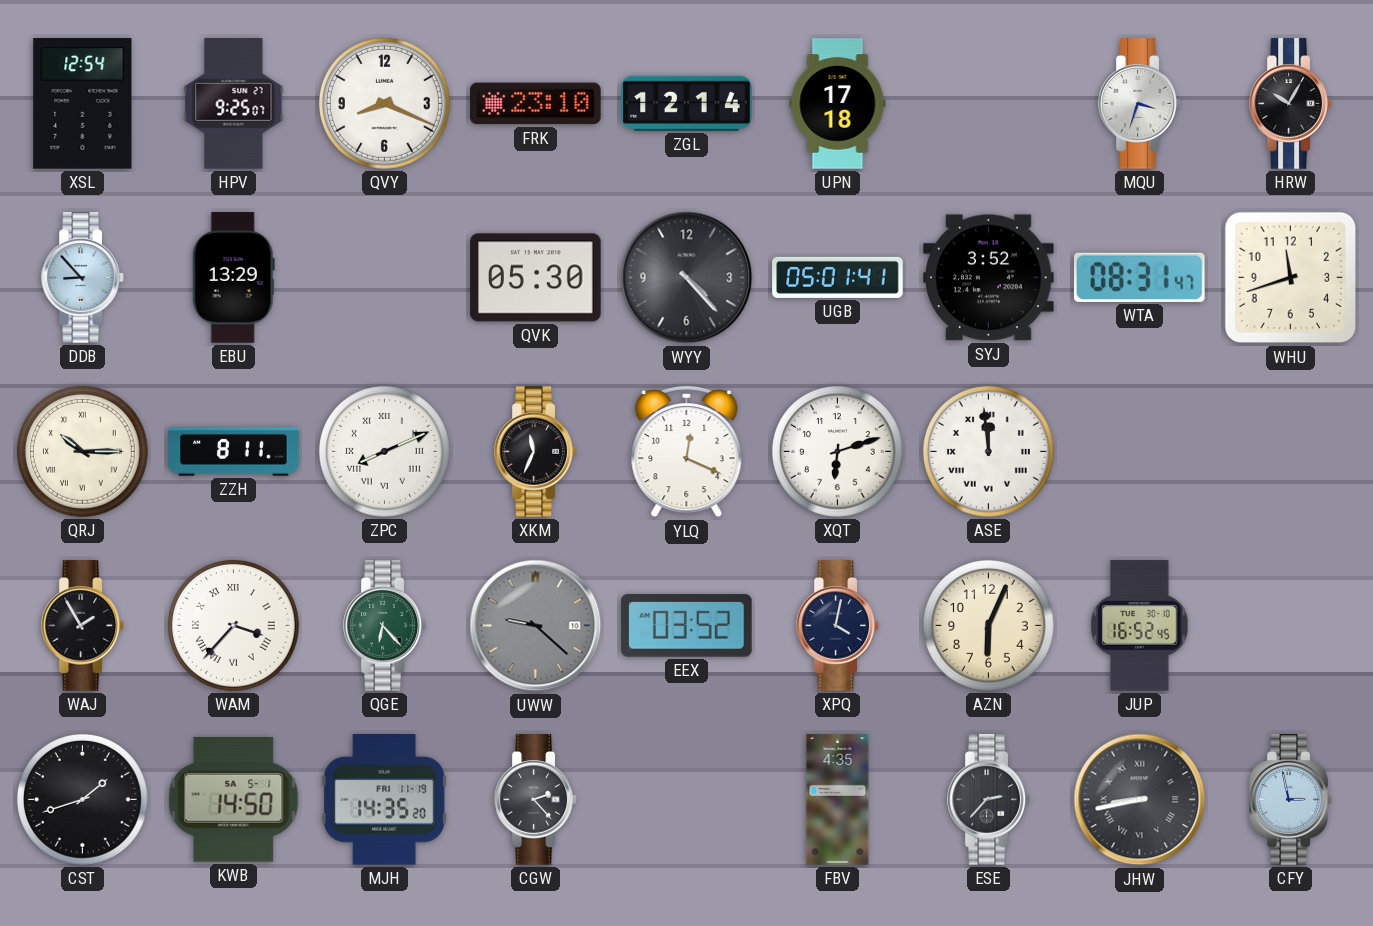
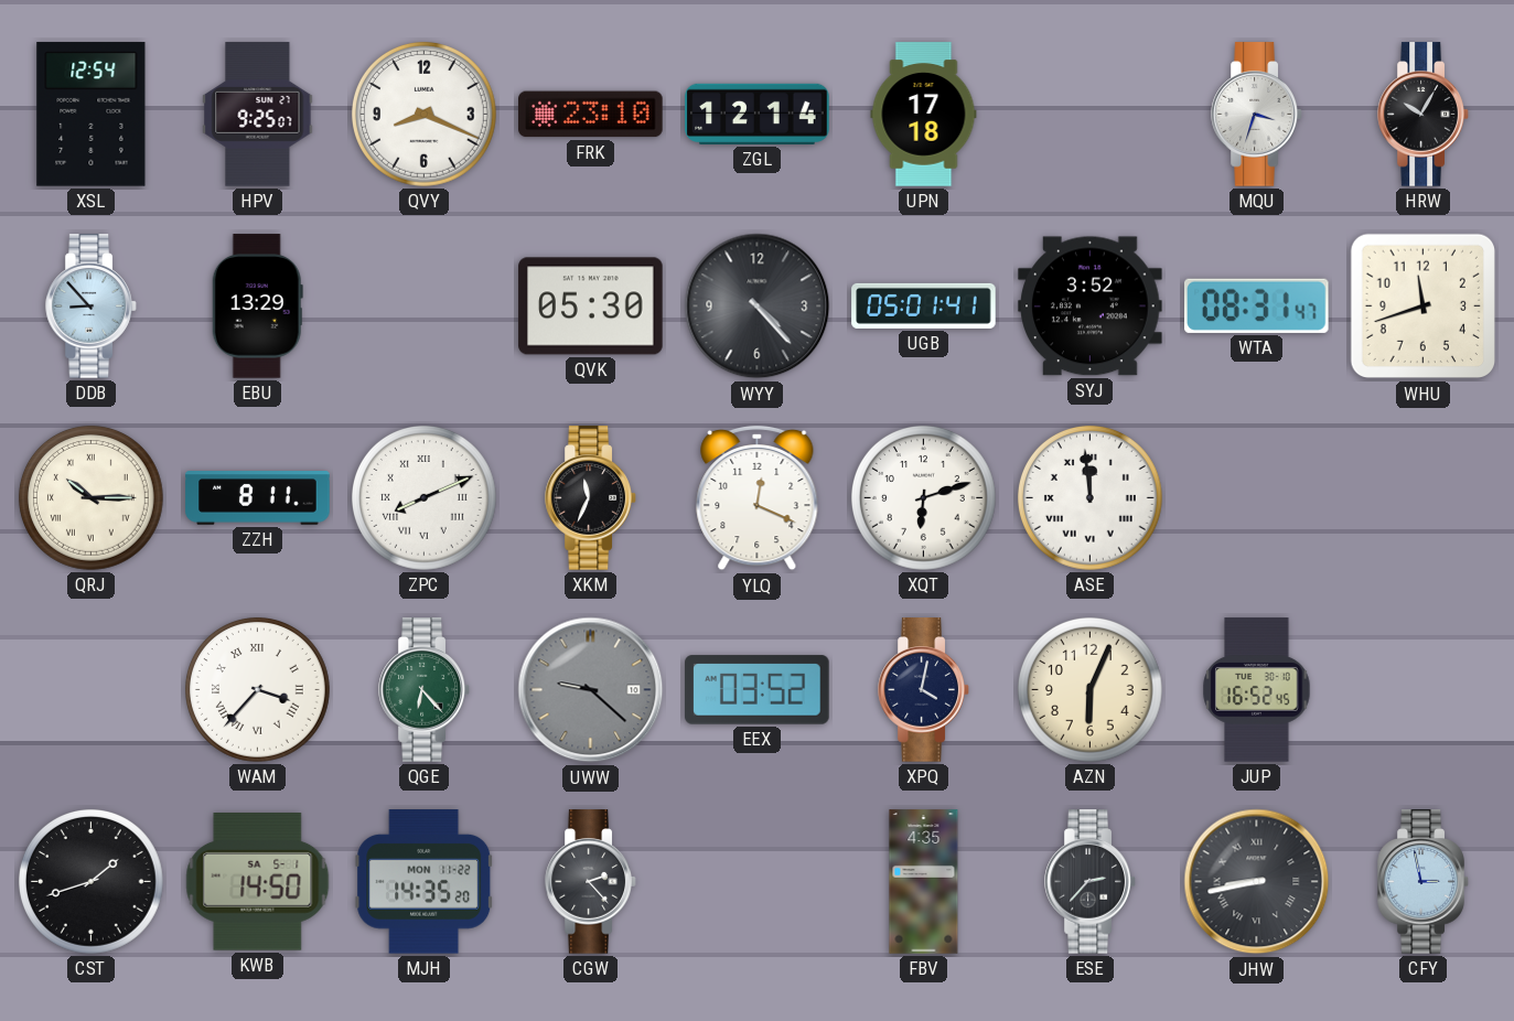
WAJ: 1:55 -> none (83, 626)
MJH date: FRI 11-19 -> MON 11-22 (425, 882)
